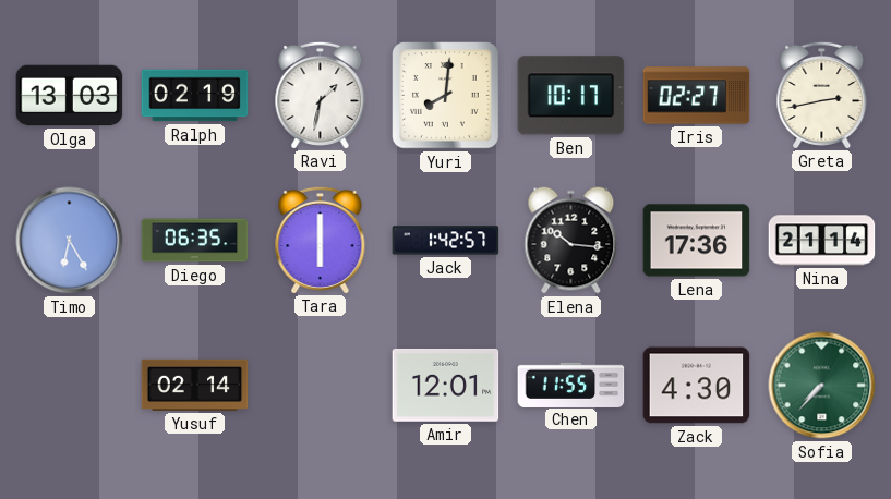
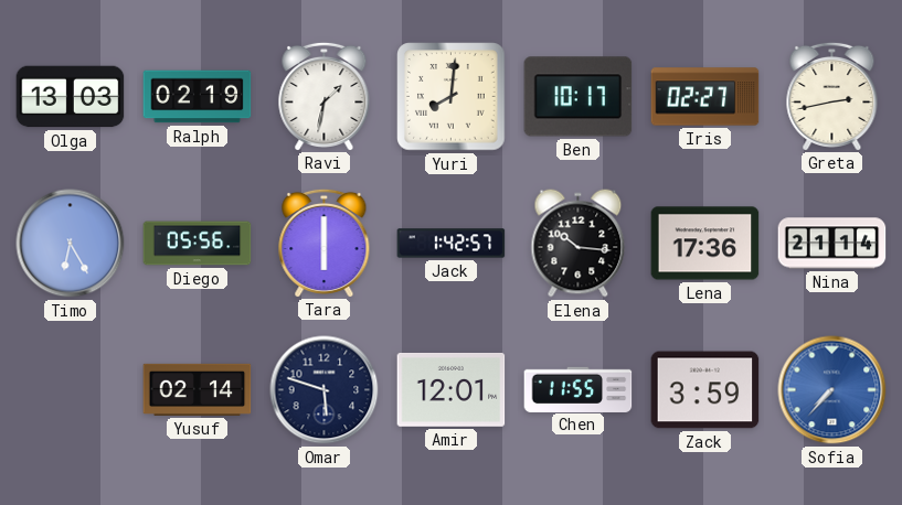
Diego: 06:35 -> 05:56 (198, 244)
Omar: none -> 5:48 (325, 390)
Zack: 4:30 -> 3:59 (705, 390)
Sofia dial: green -> blue (832, 390)
